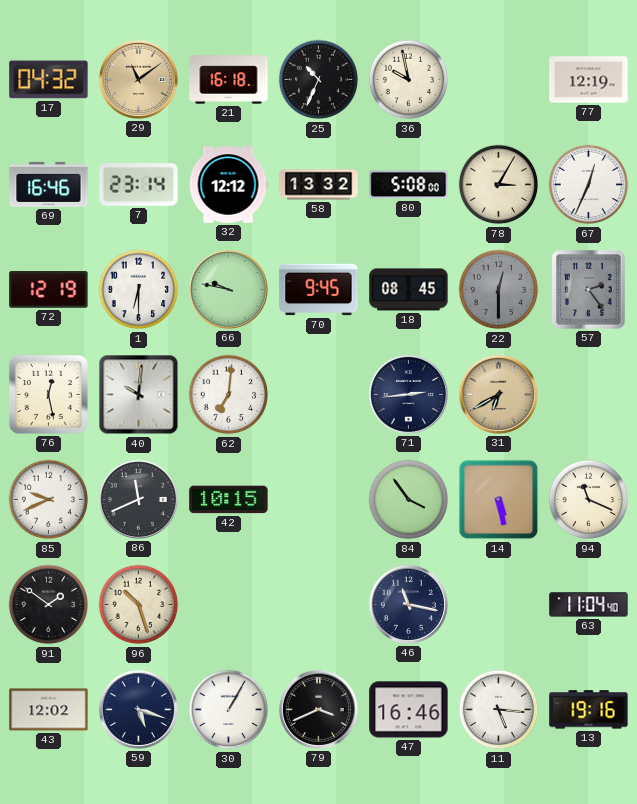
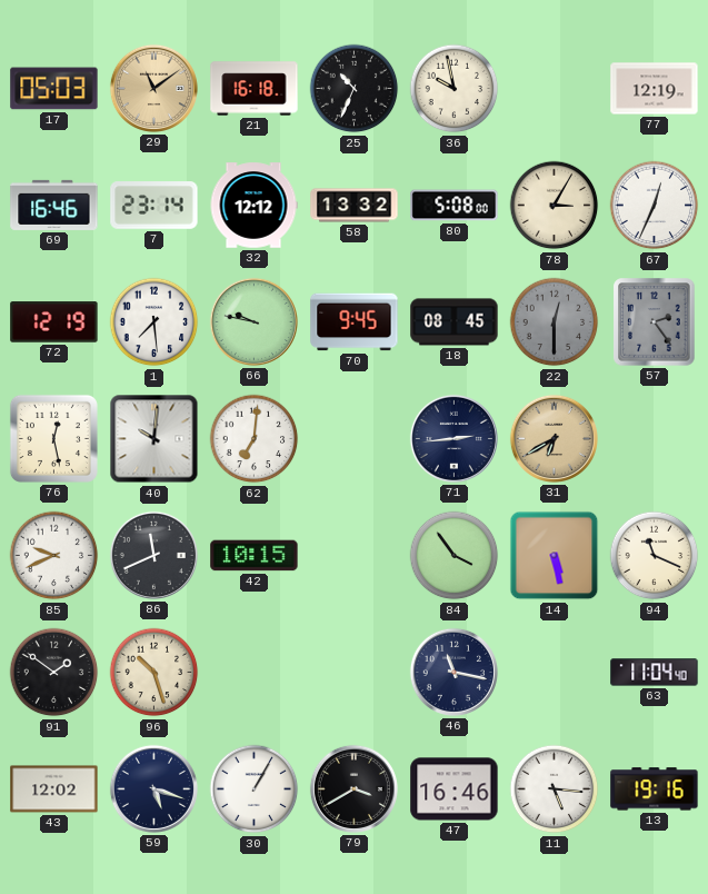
17: 04:32 -> 05:03 (54, 89)
1: 6:30 -> 7:29 (154, 322)
79: 3:41 -> 3:40 (353, 788)
